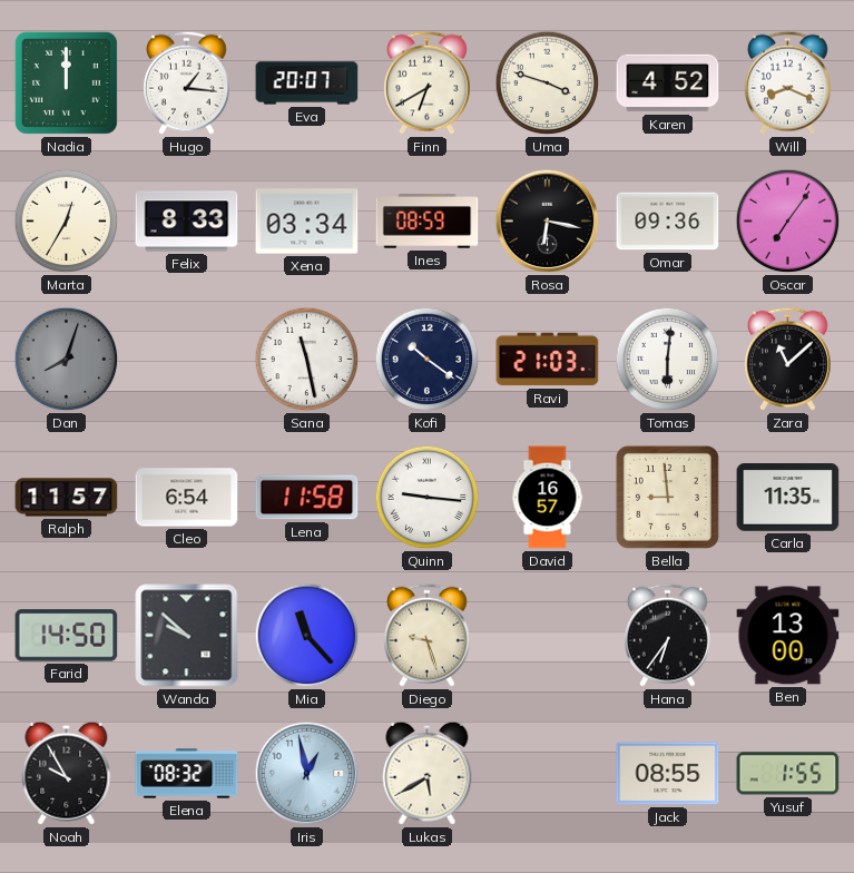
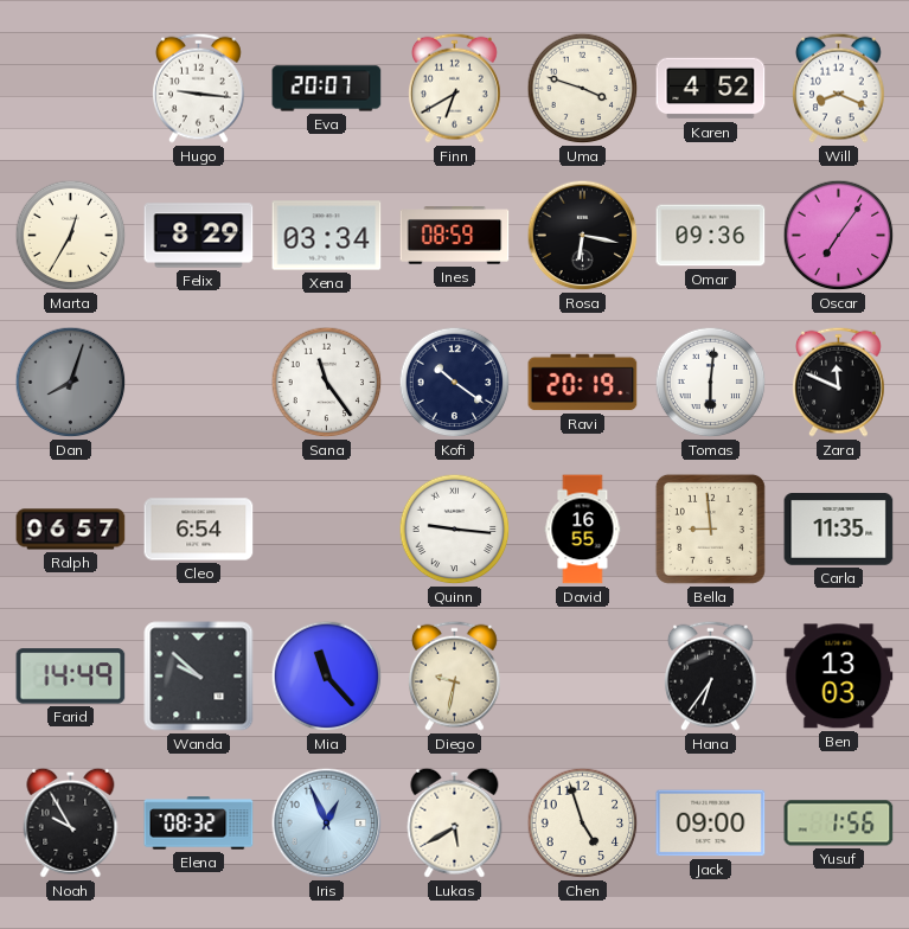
Nadia: 12:00 -> none (66, 82)
Hugo: 1:16 -> 9:16 (199, 88)
Felix: 8:33 -> 8:29 (199, 236)
Sana: 11:28 -> 11:24 (327, 383)
Ravi: 21:03 -> 20:19 (583, 383)
Zara: 11:08 -> 11:49 (839, 382)
Ralph: 11:57 -> 06:57 (71, 530)
Lena: 11:58 -> none (307, 498)
David: 16:57 -> 16:55 (583, 530)
Farid: 14:50 -> 14:49 (71, 677)
Diego: 9:27 -> 9:32 (455, 675)
Ben: 13:00 -> 13:03 (839, 677)
Iris: 12:58 -> 12:56 (327, 824)
Chen: none -> 4:57 (583, 824)
Jack: 08:55 -> 09:00 (711, 824)
Yusuf: 1:55 -> 1:56 (839, 824)
